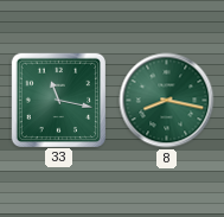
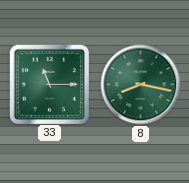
33: 11:17 -> 11:15 (49, 84)
